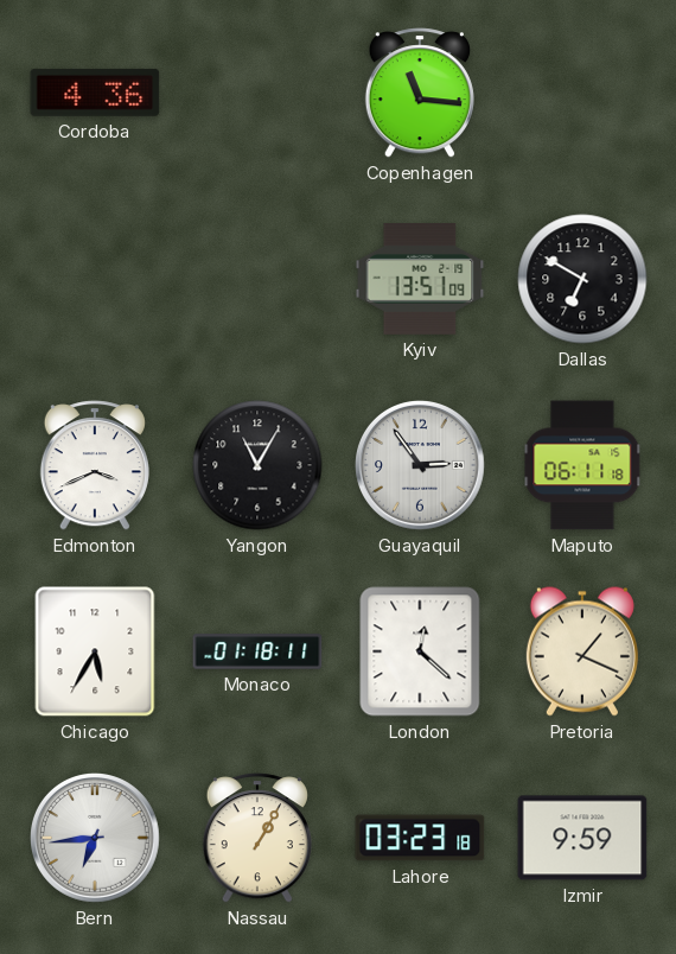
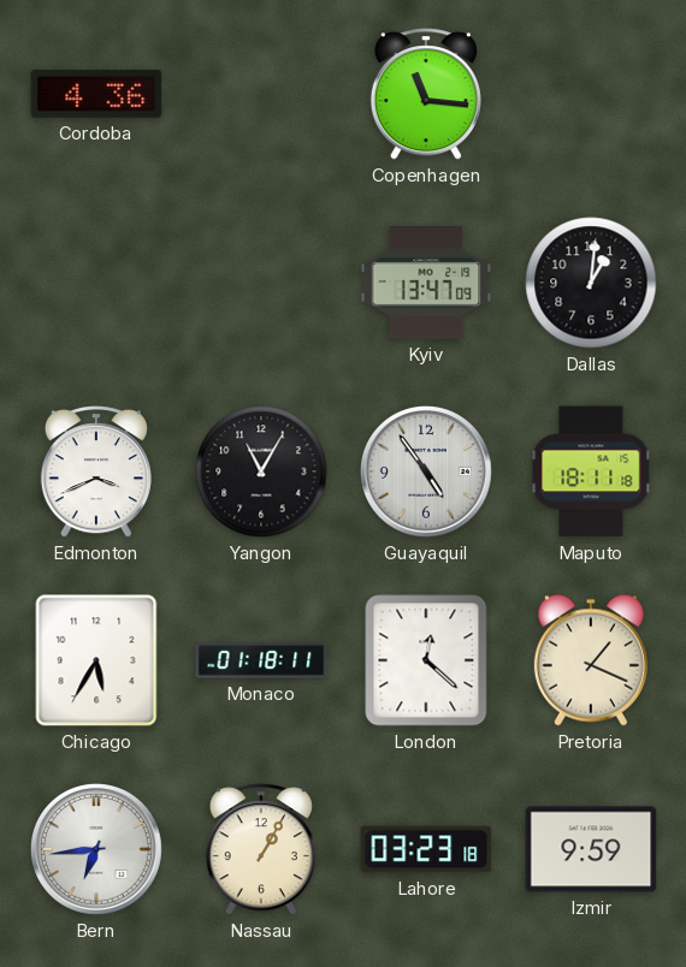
Kyiv: 13:51 -> 13:47 (426, 284)
Dallas: 6:50 -> 1:01 (591, 283)
Guayaquil: 2:54 -> 4:54 (427, 473)
Maputo: 06:11 -> 18:11 (591, 471)
